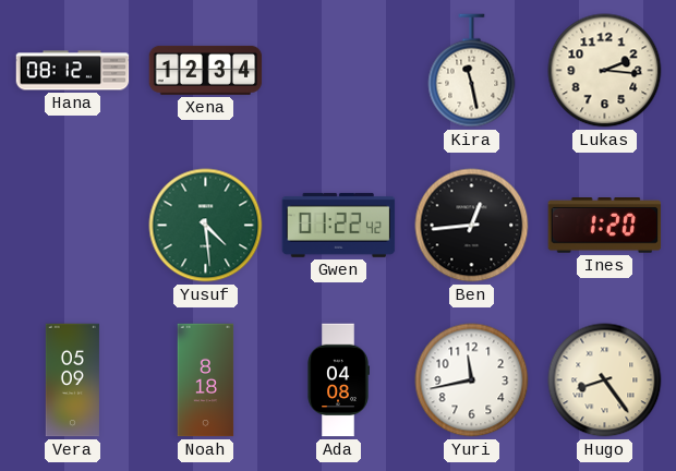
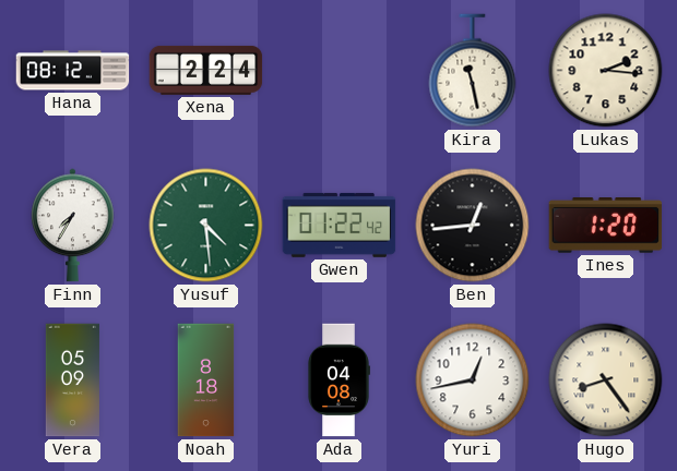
Xena: 12:34 -> 2:24 (206, 70)
Finn: none -> 7:35 (73, 226)
Yuri: 11:43 -> 12:43 (473, 381)
